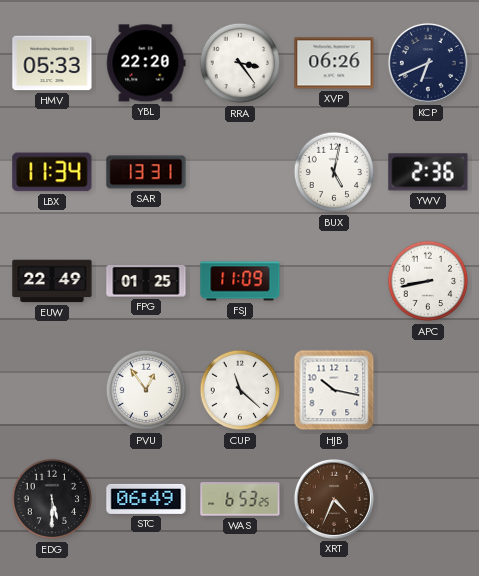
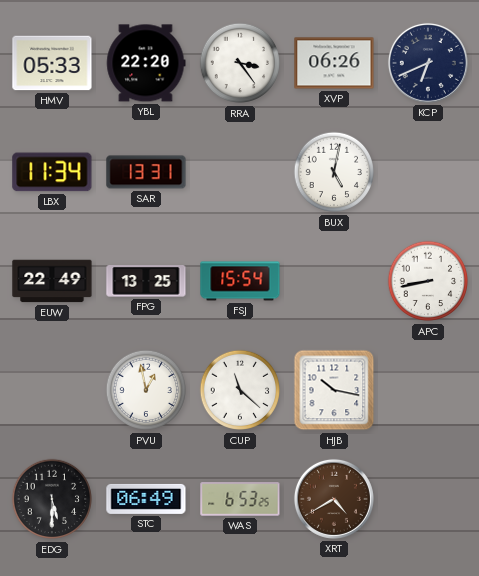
YWV: 2:36 -> none (428, 172)
FPG: 01:25 -> 13:25 (146, 282)
FSJ: 11:09 -> 15:54 (240, 281)
PVU: 12:54 -> 12:58 (146, 390)
XRT: 4:34 -> 4:40 (334, 499)
